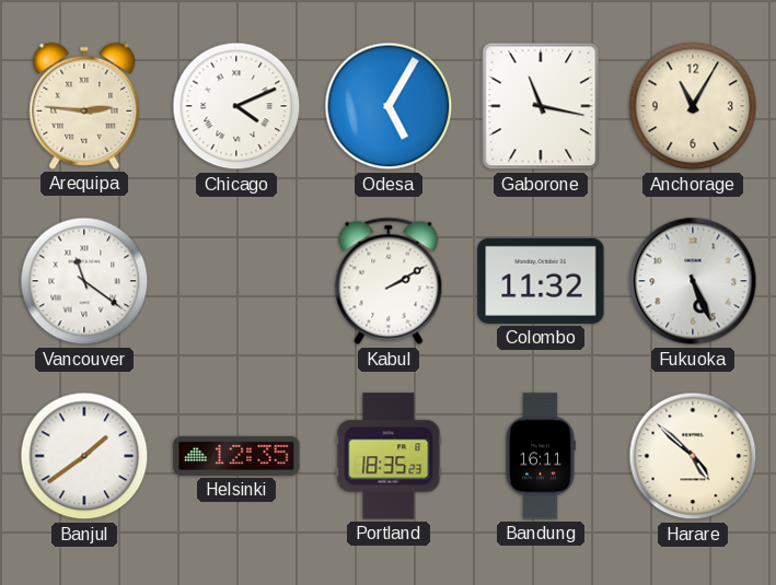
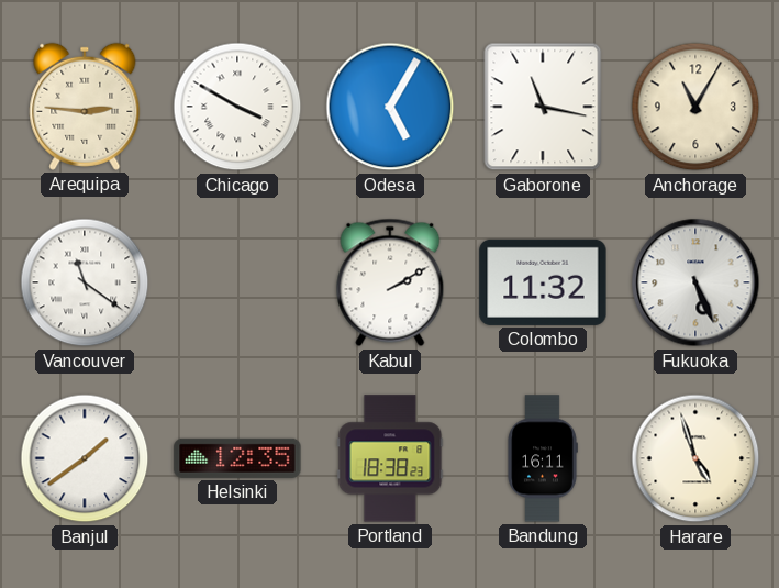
Chicago: 4:11 -> 3:50 (237, 107)
Portland: 18:35 -> 18:38 (390, 458)
Harare: 4:52 -> 4:57 (695, 458)
